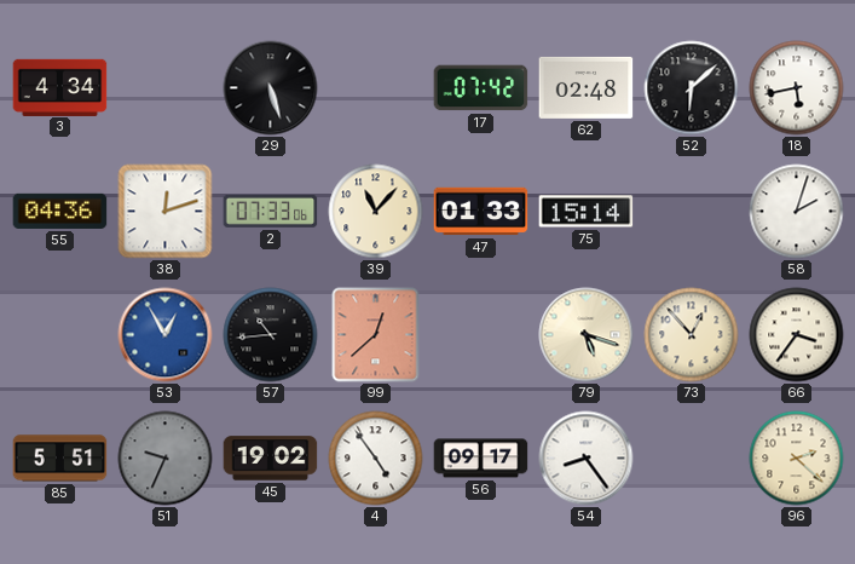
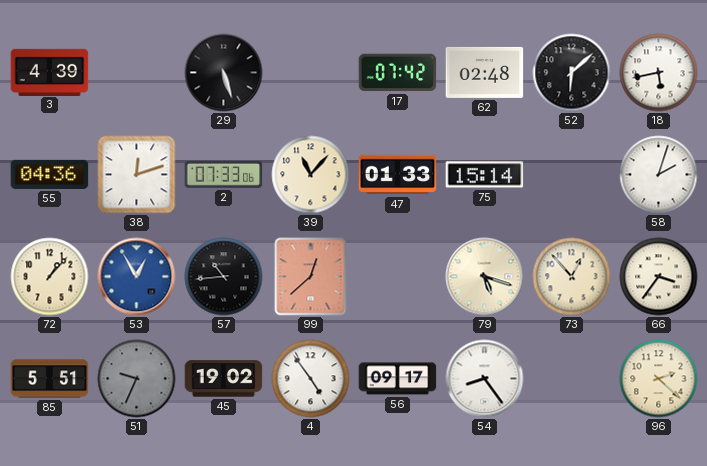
3: 4:34 -> 4:39 (50, 72)
72: none -> 1:07 (50, 277)
